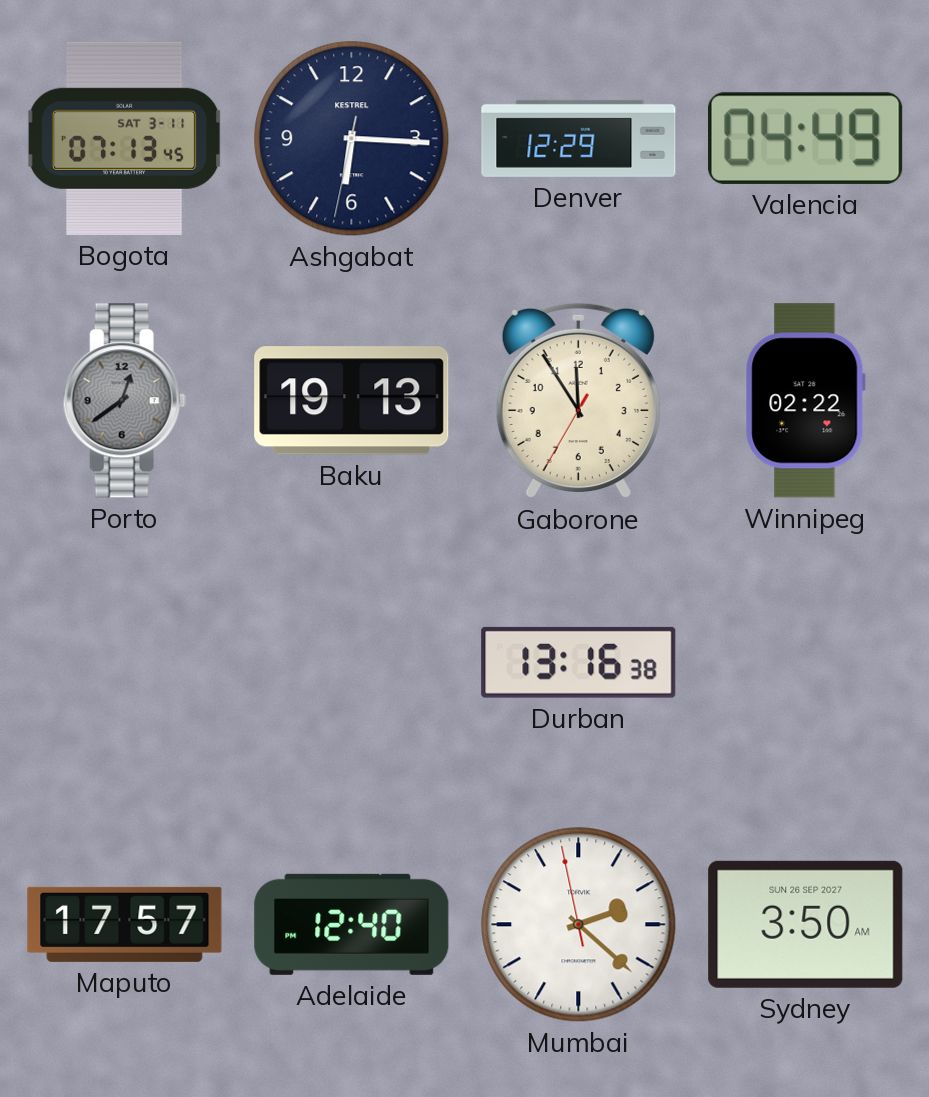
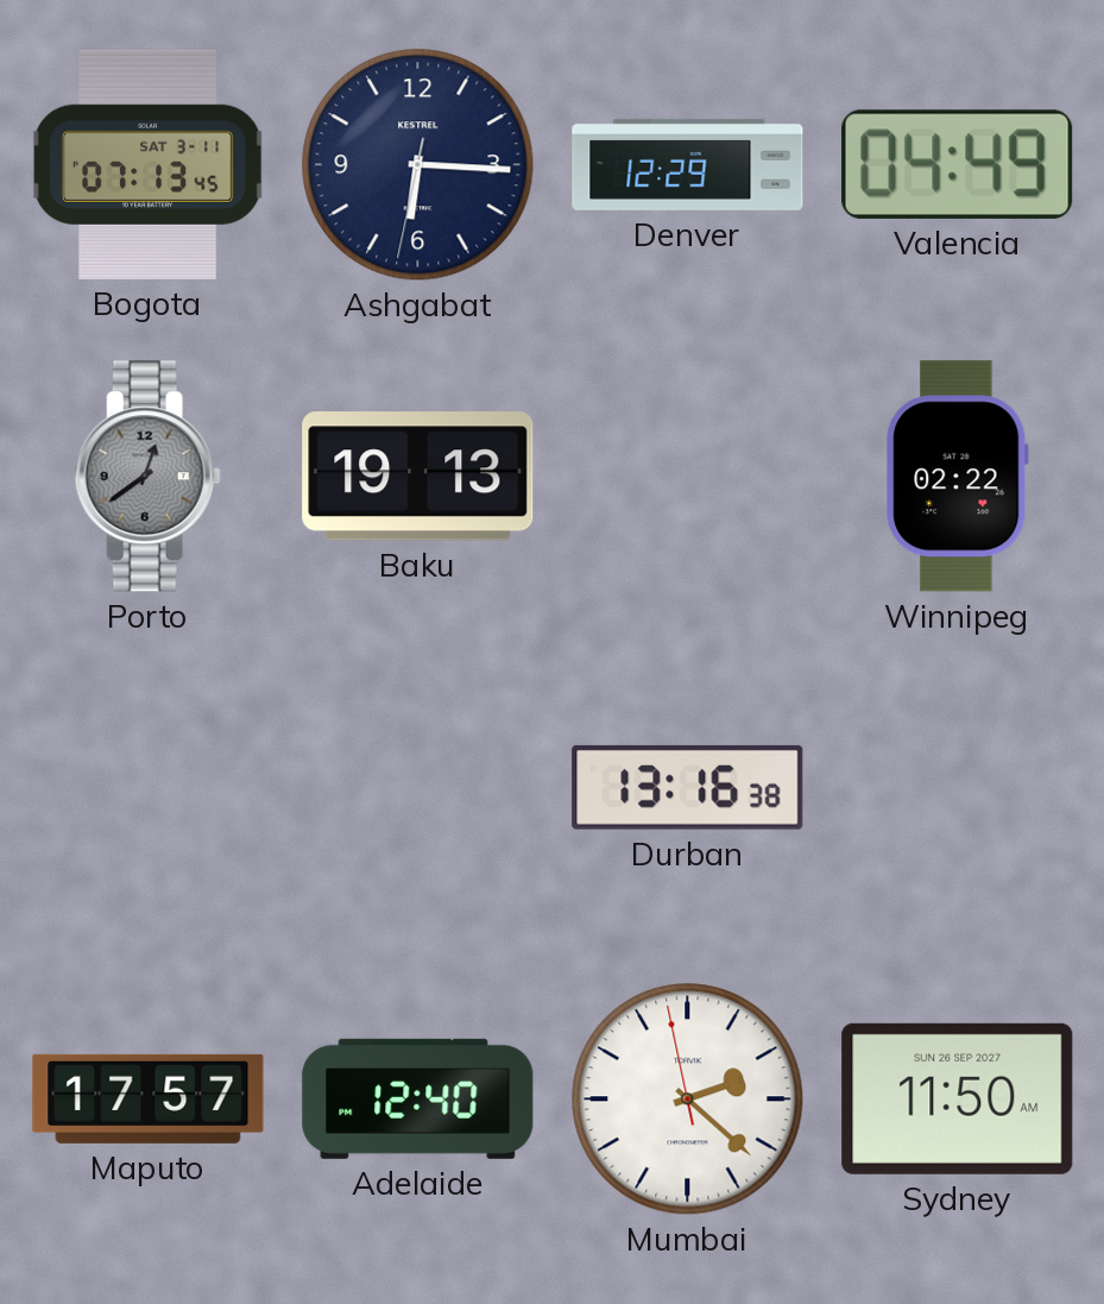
Gaborone: 11:54 -> none (578, 401)
Sydney: 3:50 -> 11:50 (958, 1098)
